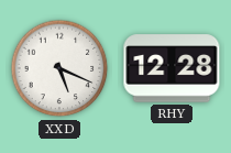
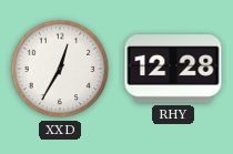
XXD: 5:19 -> 12:35 (60, 69)
